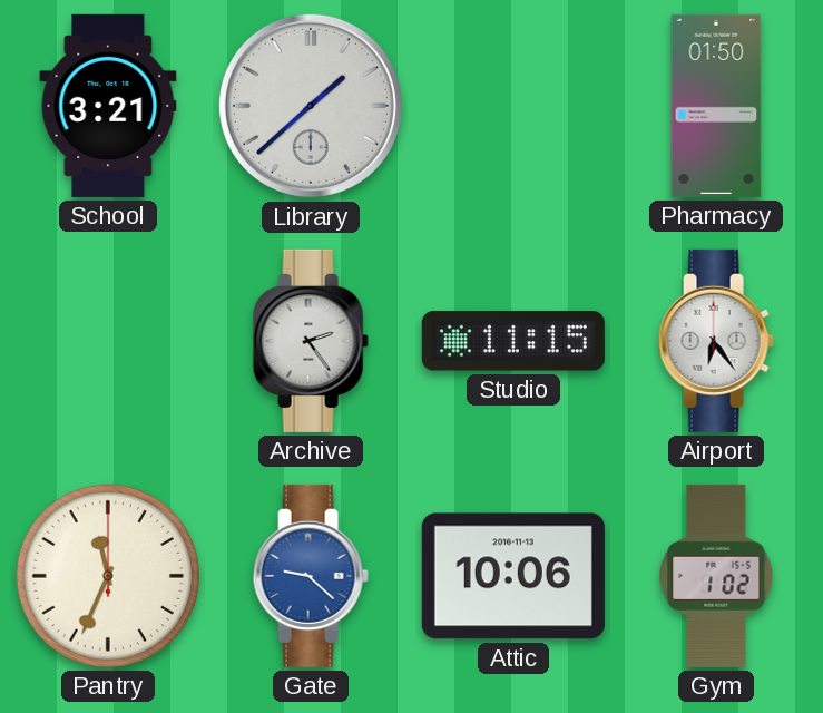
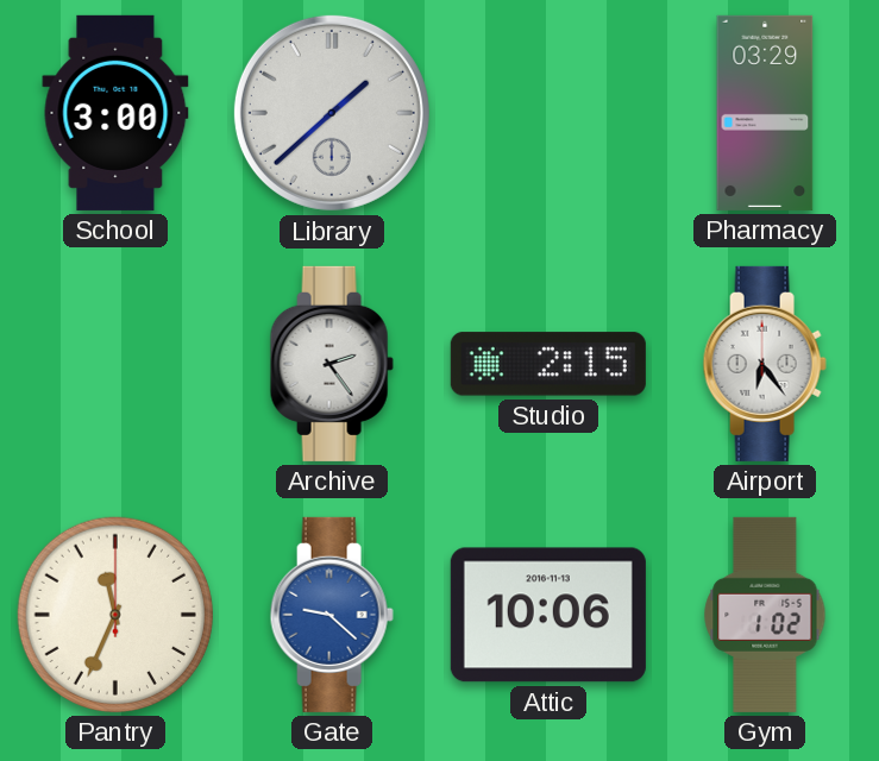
School: 3:21 -> 3:00 (115, 113)
Pharmacy: 01:50 -> 03:29 (765, 113)
Studio: 11:15 -> 2:15 (548, 364)
